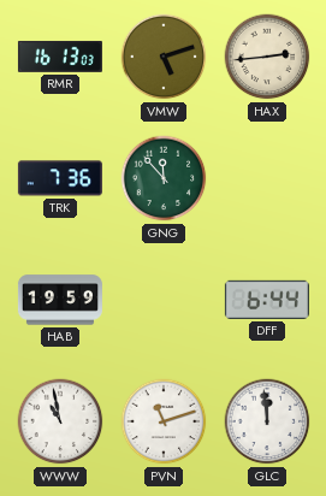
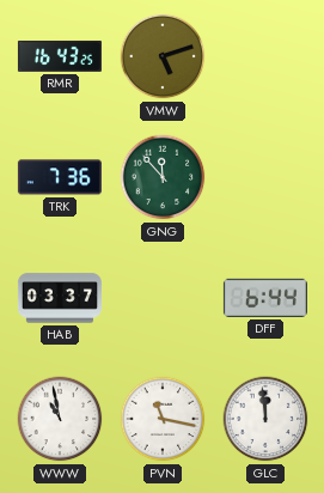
RMR: 16:13 -> 16:43 (60, 56)
HAX: 2:44 -> none (267, 57)
HAB: 19:59 -> 03:37 (60, 298)
PVN: 11:12 -> 11:17 (163, 419)
